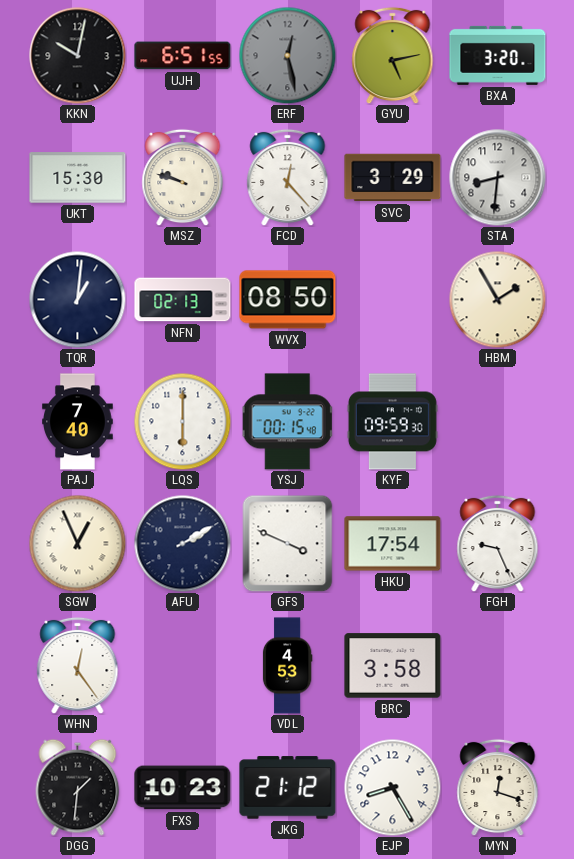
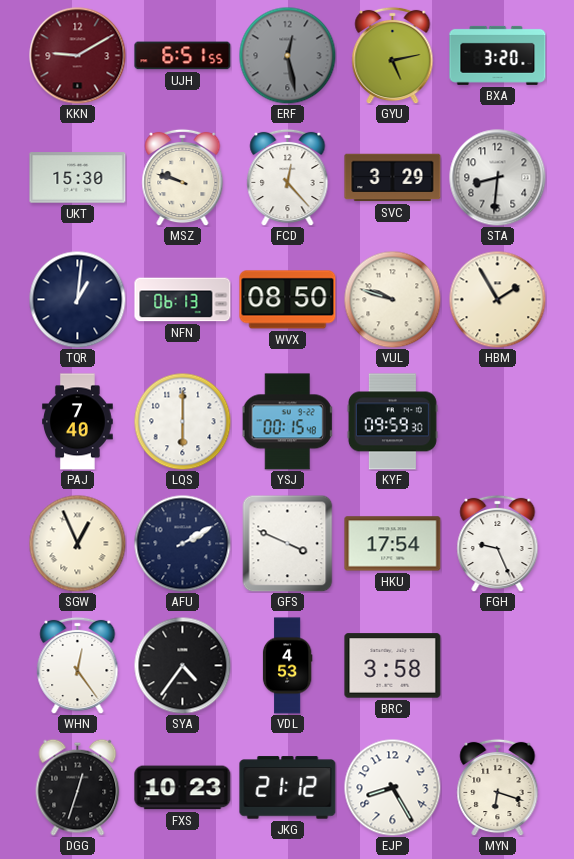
KKN: 10:02 -> 9:10 (78, 56)
KKN dial: black -> burgundy (78, 56)
NFN: 02:13 -> 06:13 (183, 300)
VUL: none -> 9:48 (392, 299)
SYA: none -> 4:36 (182, 665)
DGG: 1:31 -> 12:33 (78, 787)
MYN: 12:18 -> 6:18 (498, 787)
